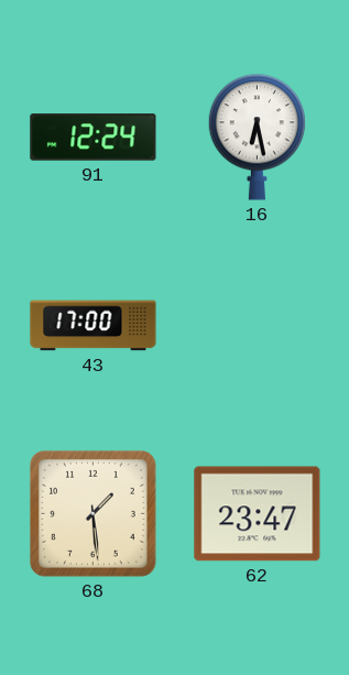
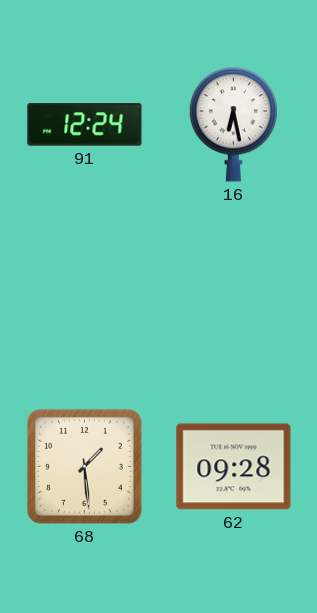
43: 17:00 -> none (94, 326)
62: 23:47 -> 09:28 (234, 467)
